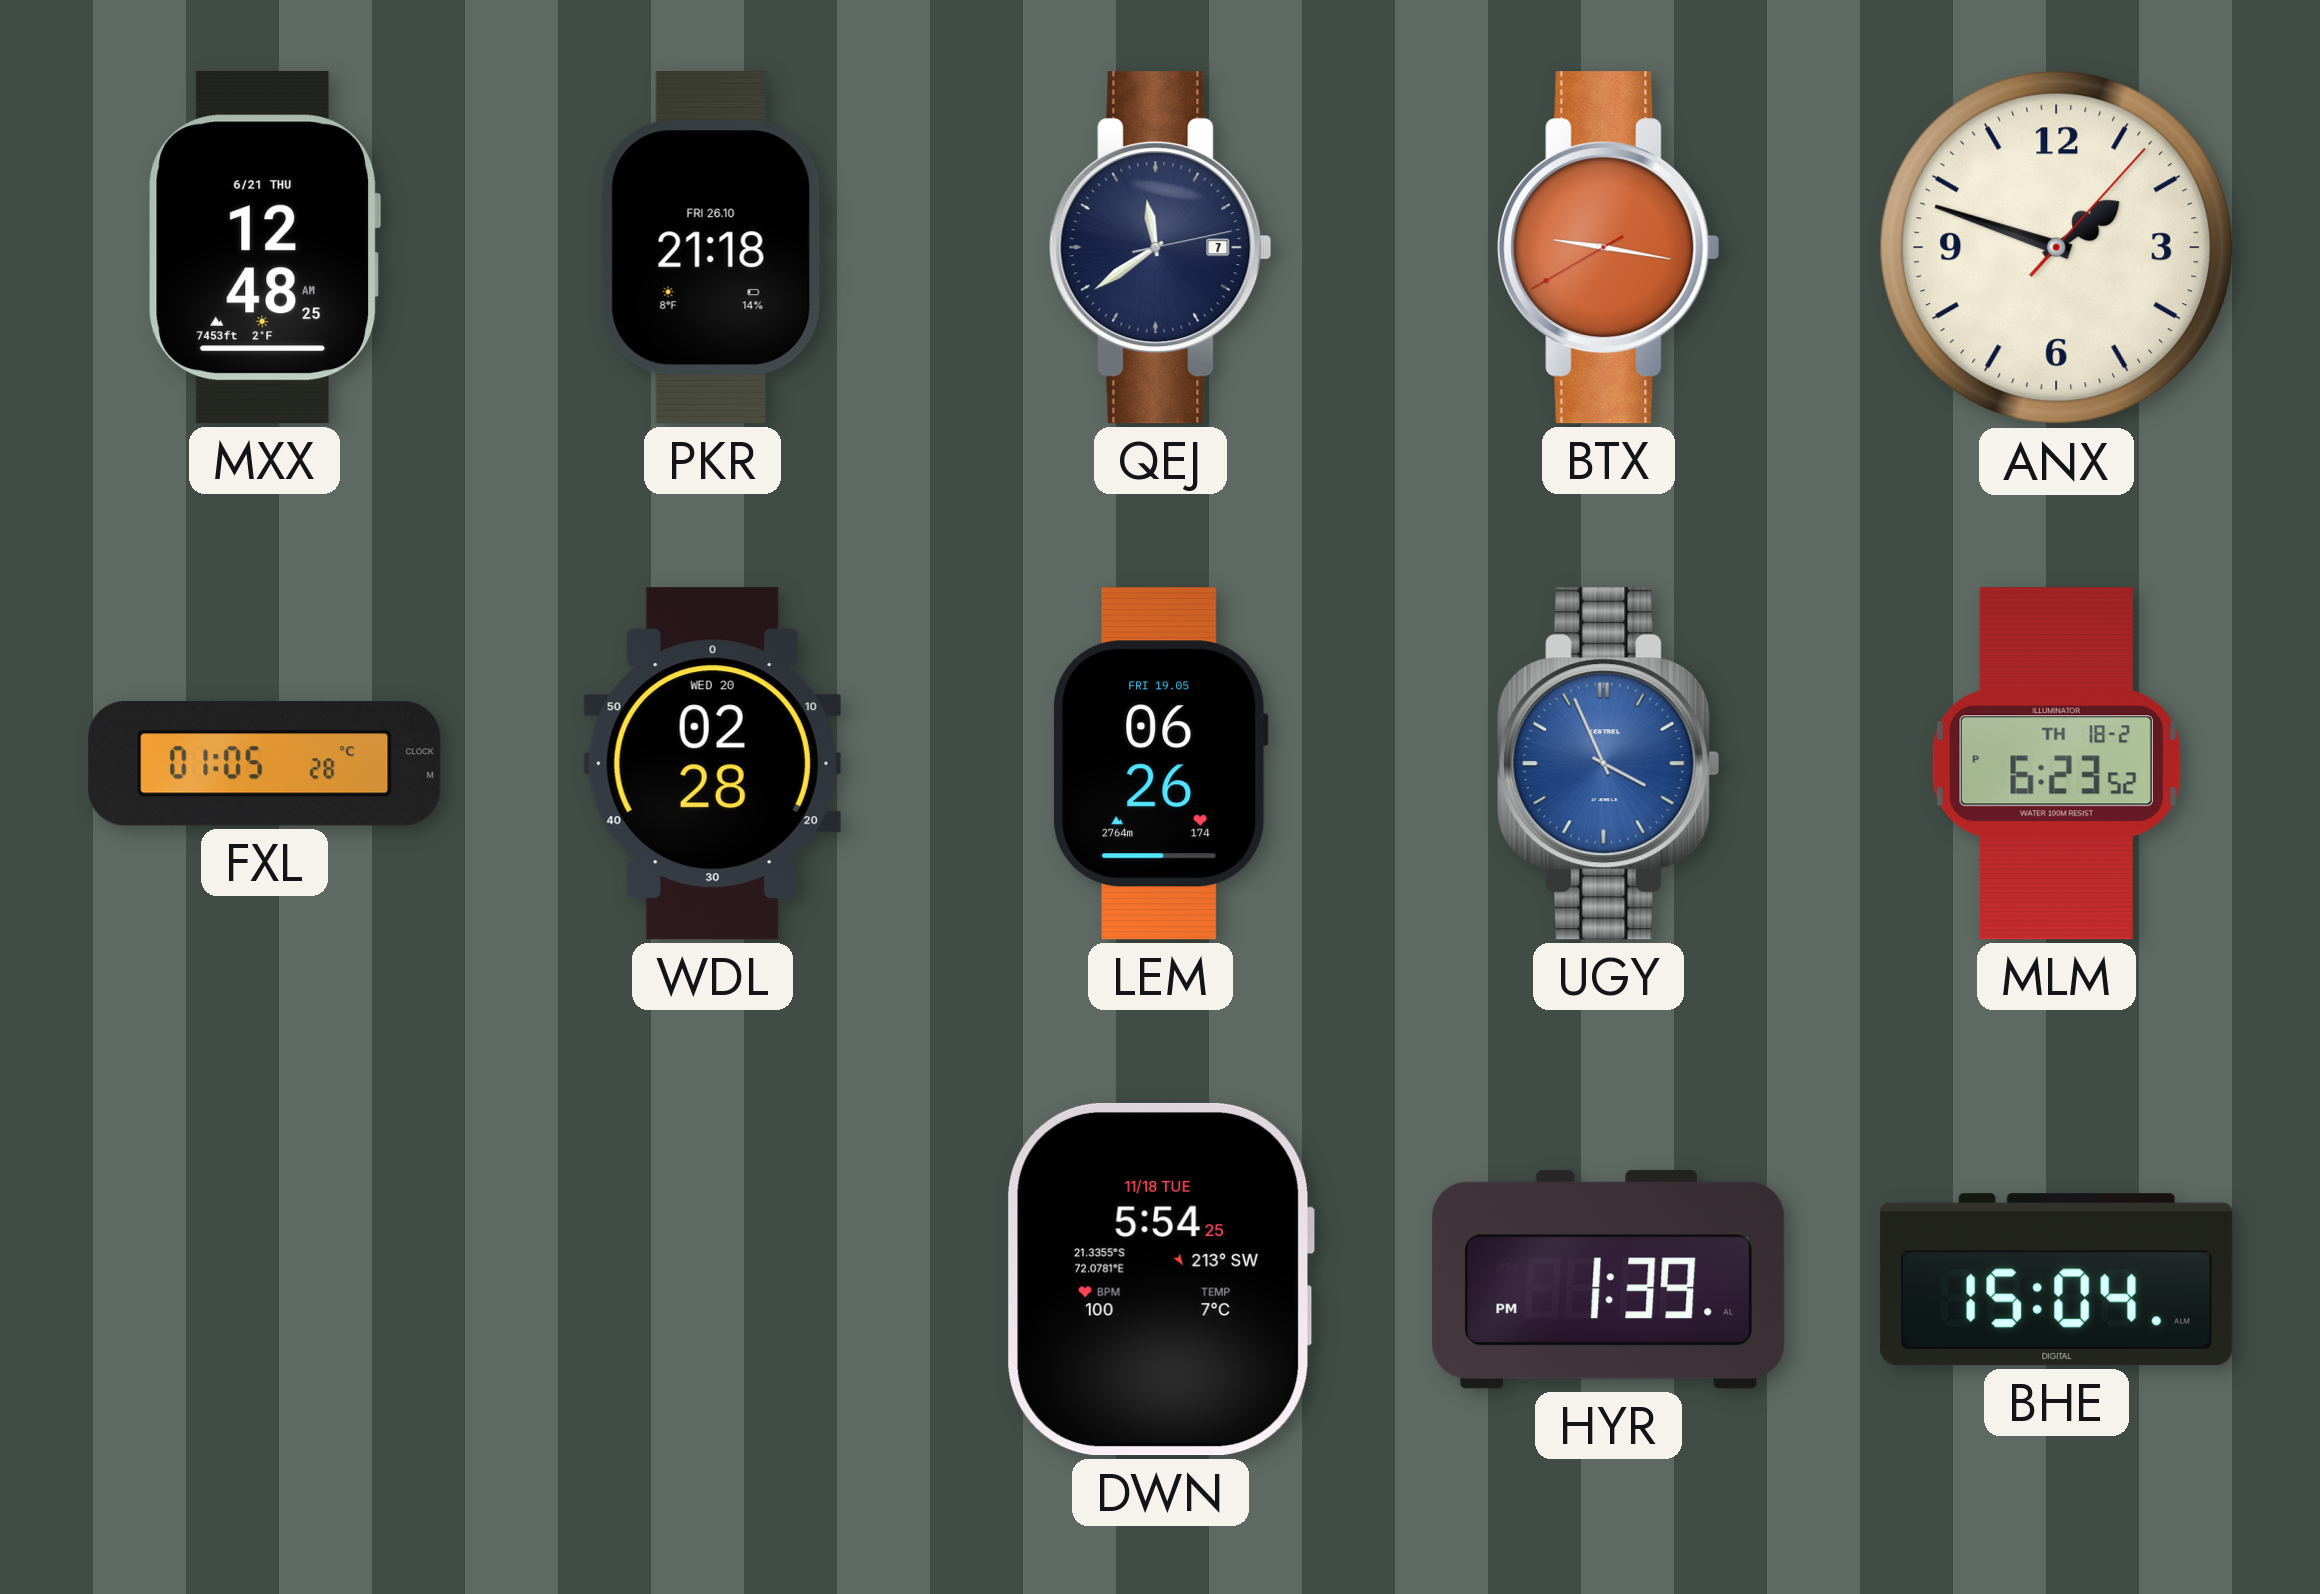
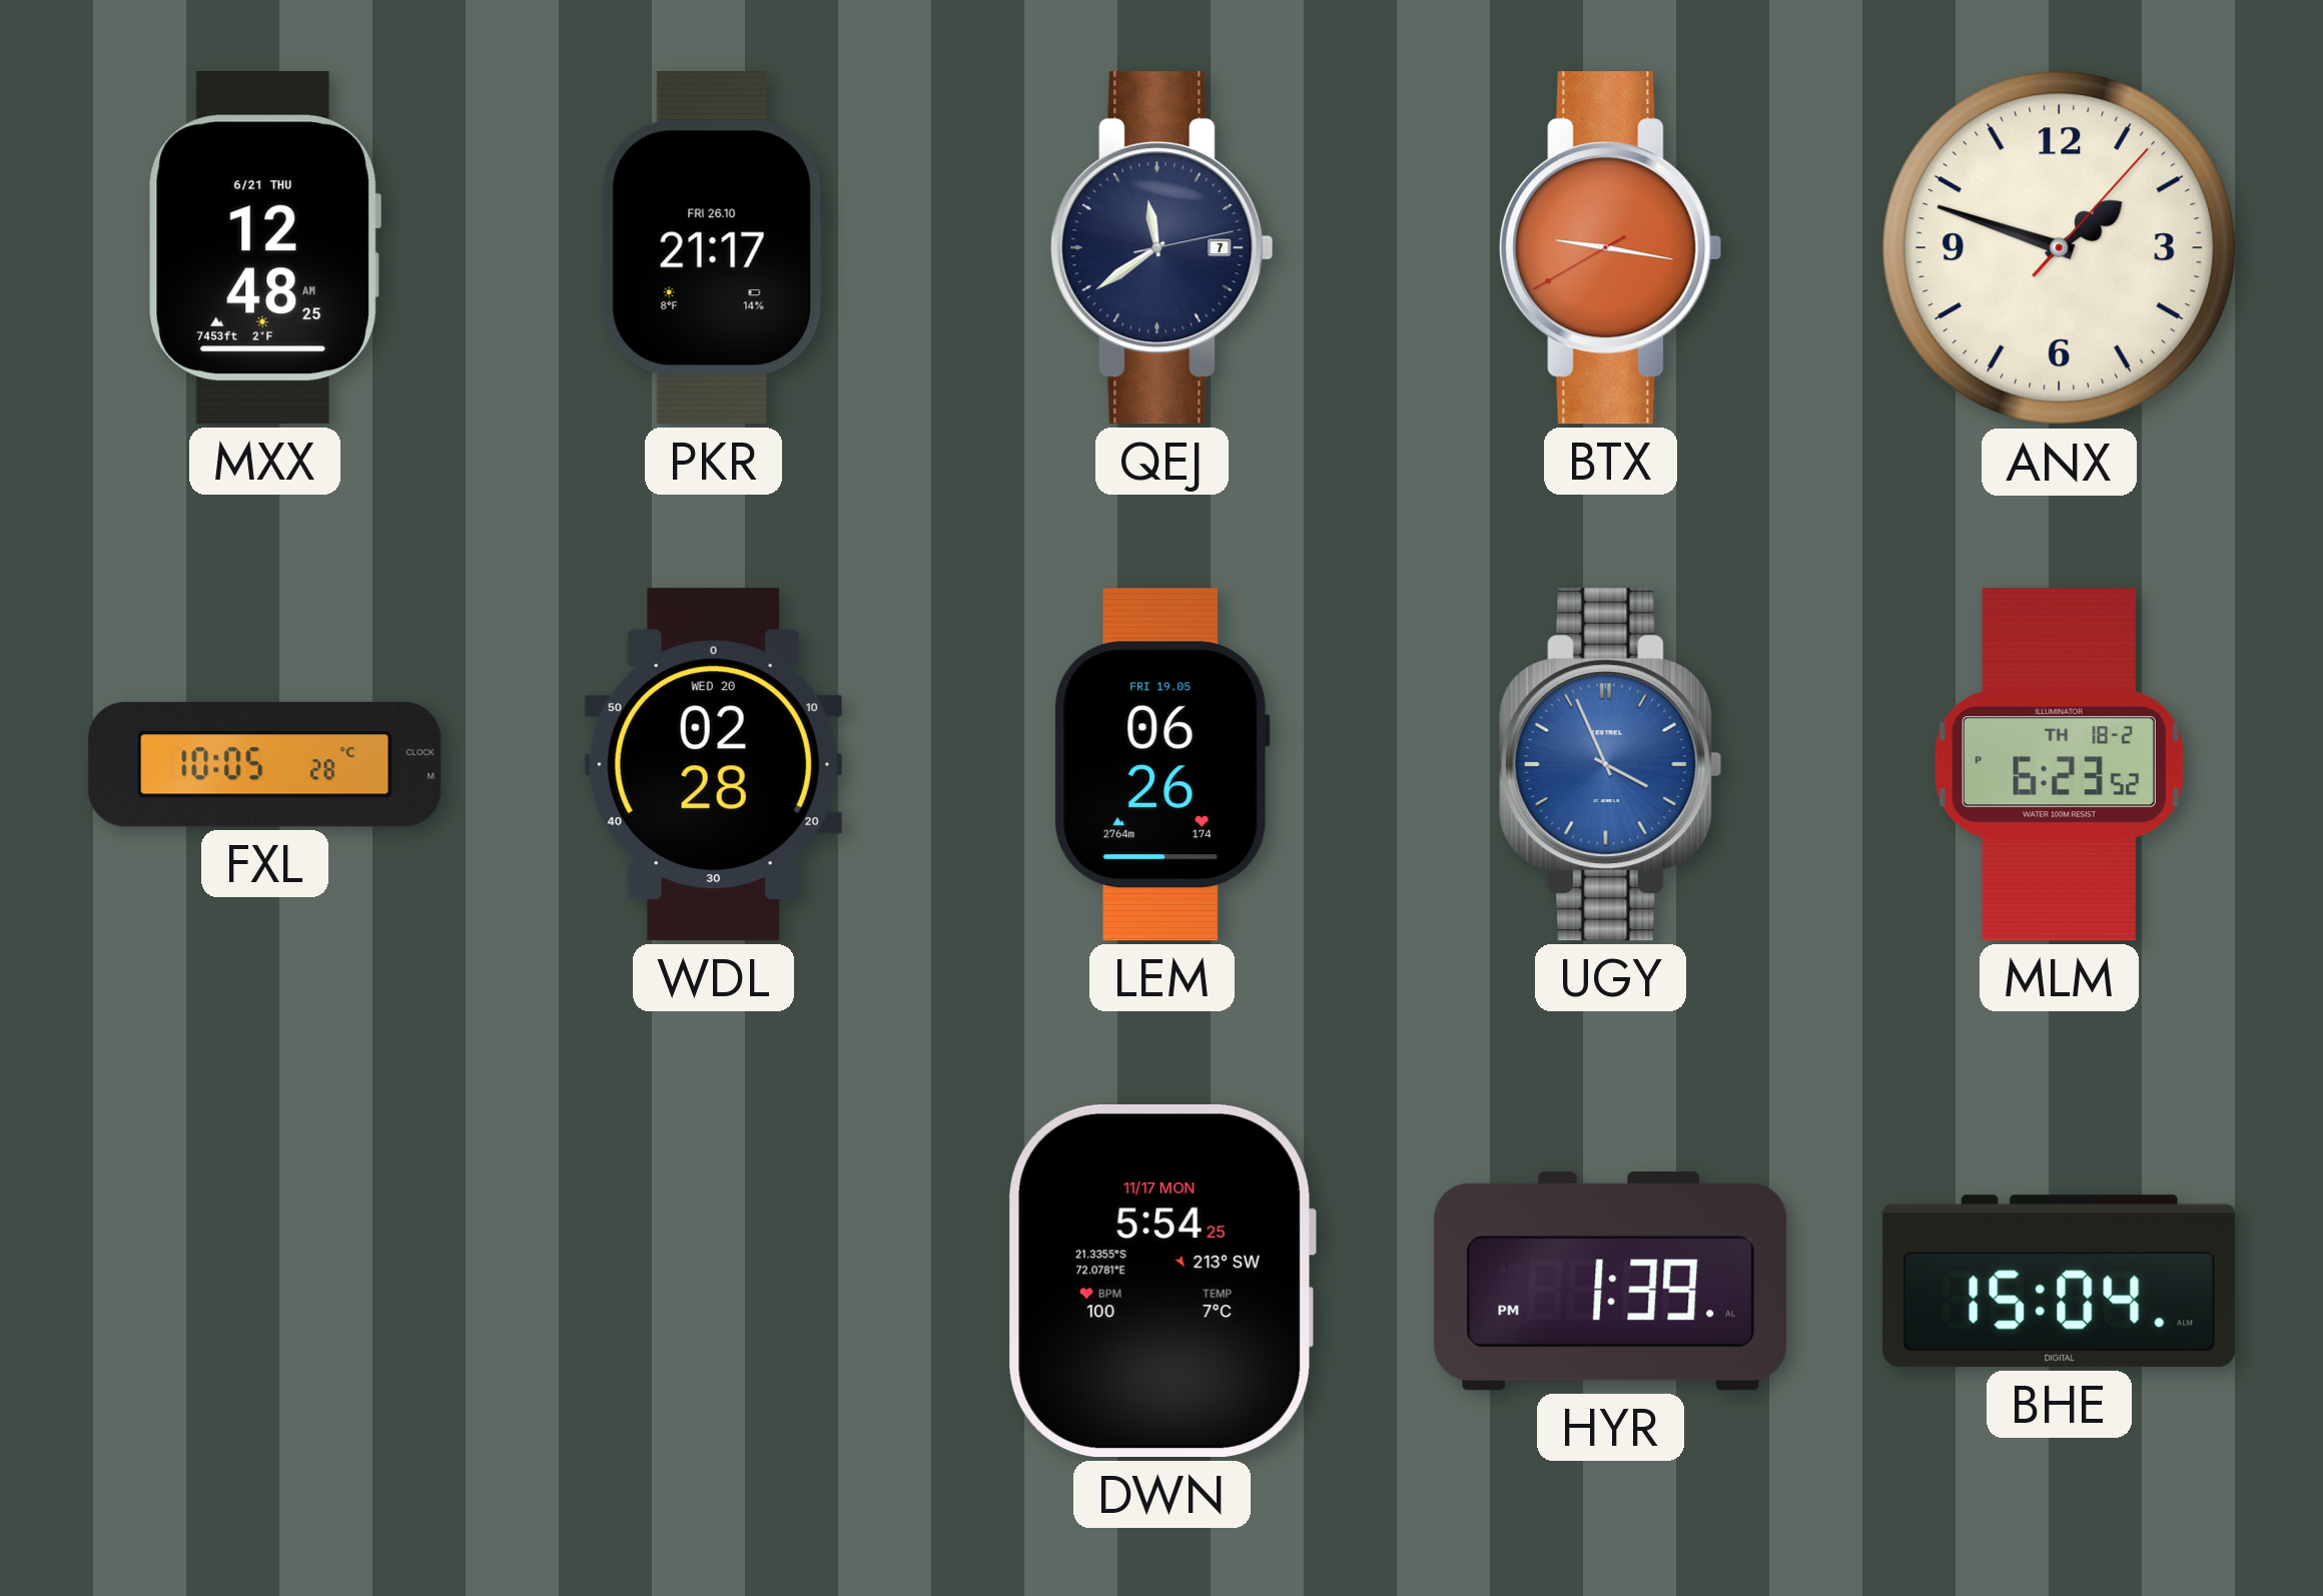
PKR: 21:18 -> 21:17 (713, 248)
FXL: 01:05 -> 10:05 (265, 765)
DWN date: 11/18 TUE -> 11/17 MON (1161, 1281)
